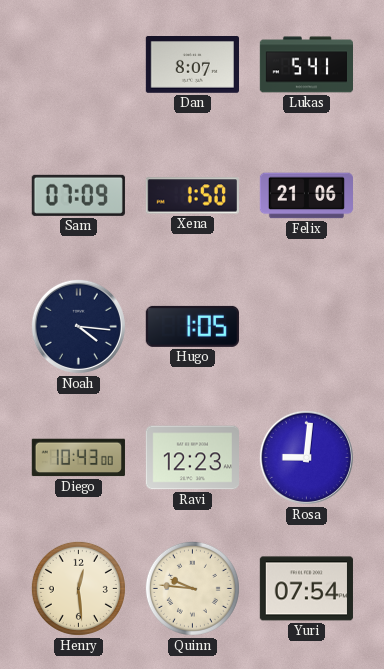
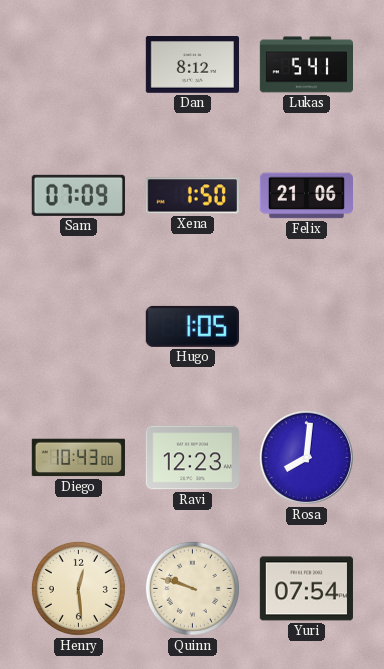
Dan: 8:07 -> 8:12 (192, 65)
Noah: 4:16 -> none (78, 326)
Rosa: 9:01 -> 8:01 (306, 457)
Quinn: 9:46 -> 9:48 (192, 588)
